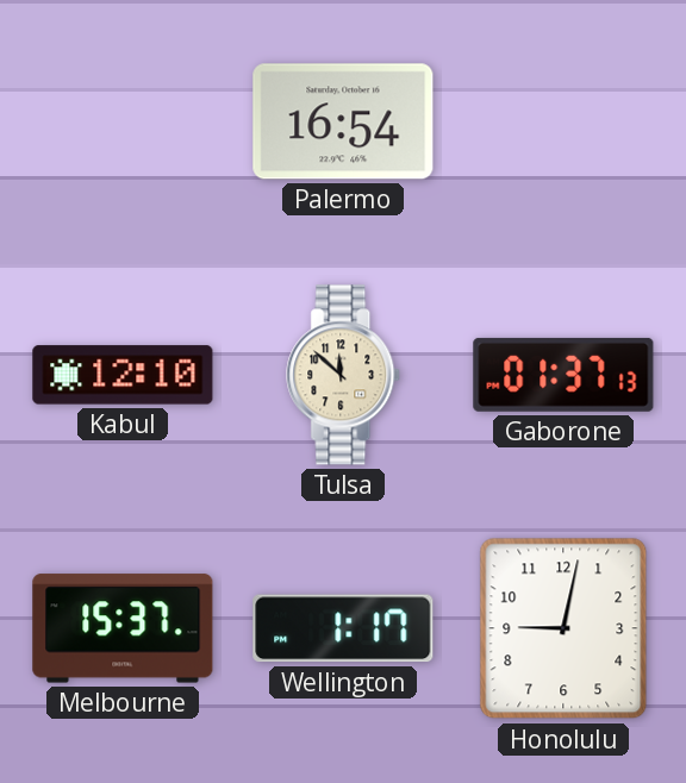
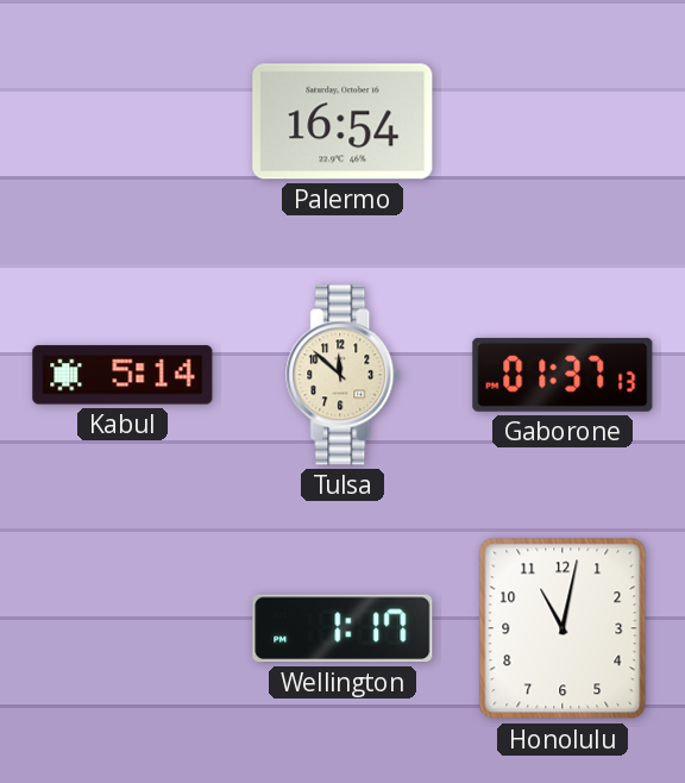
Kabul: 12:10 -> 5:14 (122, 375)
Melbourne: 15:37 -> none (123, 628)
Honolulu: 9:02 -> 11:02 (563, 628)
